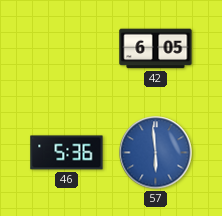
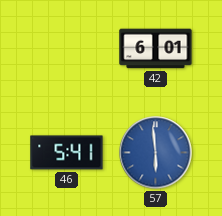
42: 6:05 -> 6:01 (156, 49)
46: 5:36 -> 5:41 (67, 153)
